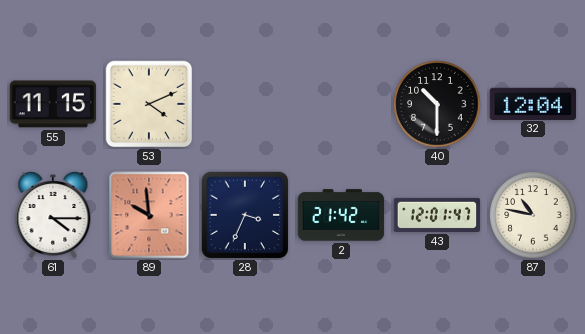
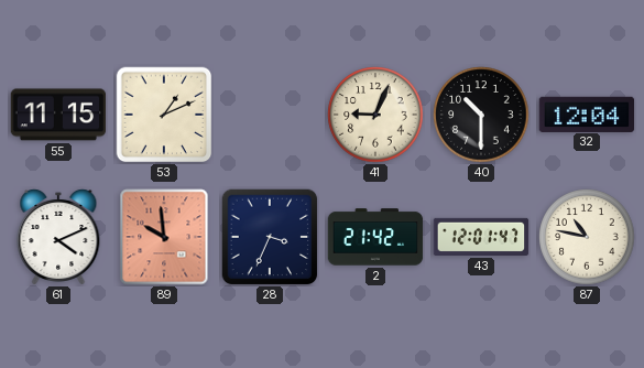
53: 4:11 -> 1:11 (164, 115)
41: none -> 9:04 (375, 115)
61: 4:15 -> 4:11 (58, 237)
